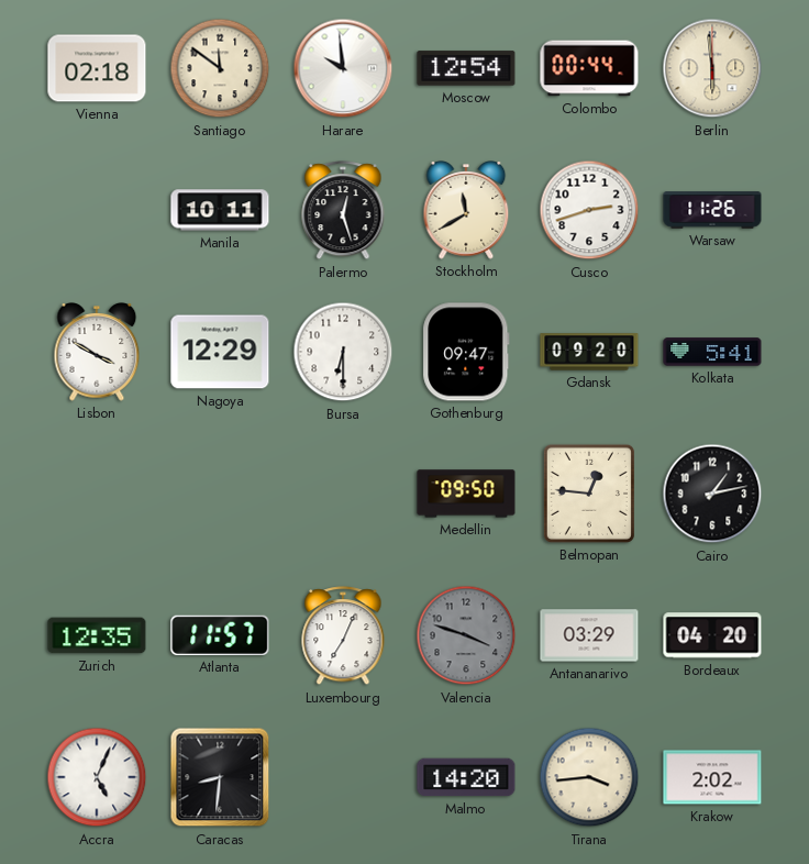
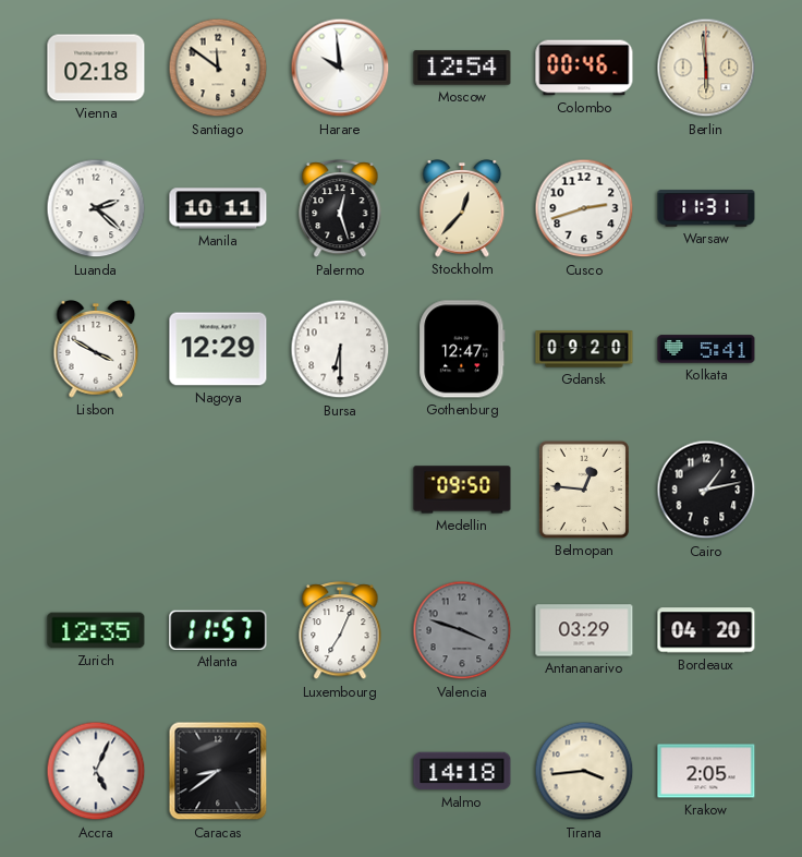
Colombo: 00:44 -> 00:46 (584, 68)
Luanda: none -> 2:22 (96, 208)
Stockholm: 11:40 -> 12:37 (462, 209)
Warsaw: 11:26 -> 11:31 (706, 208)
Gothenburg: 09:47 -> 12:47 (462, 349)
Caracas: 8:31 -> 8:39 (218, 771)
Malmo: 14:20 -> 14:18 (462, 771)
Krakow: 2:02 -> 2:05 (706, 771)
